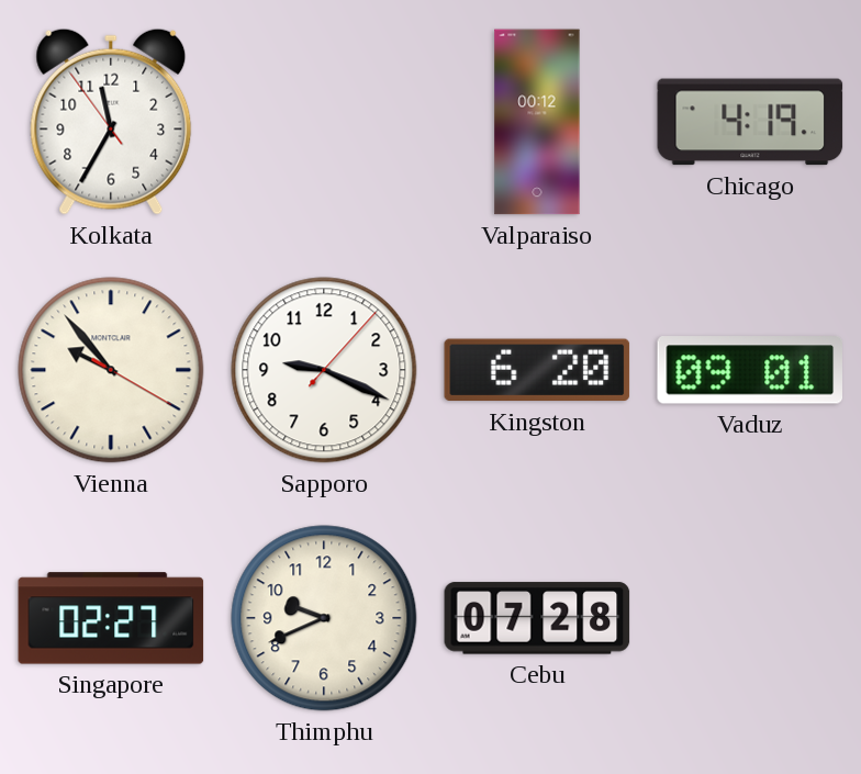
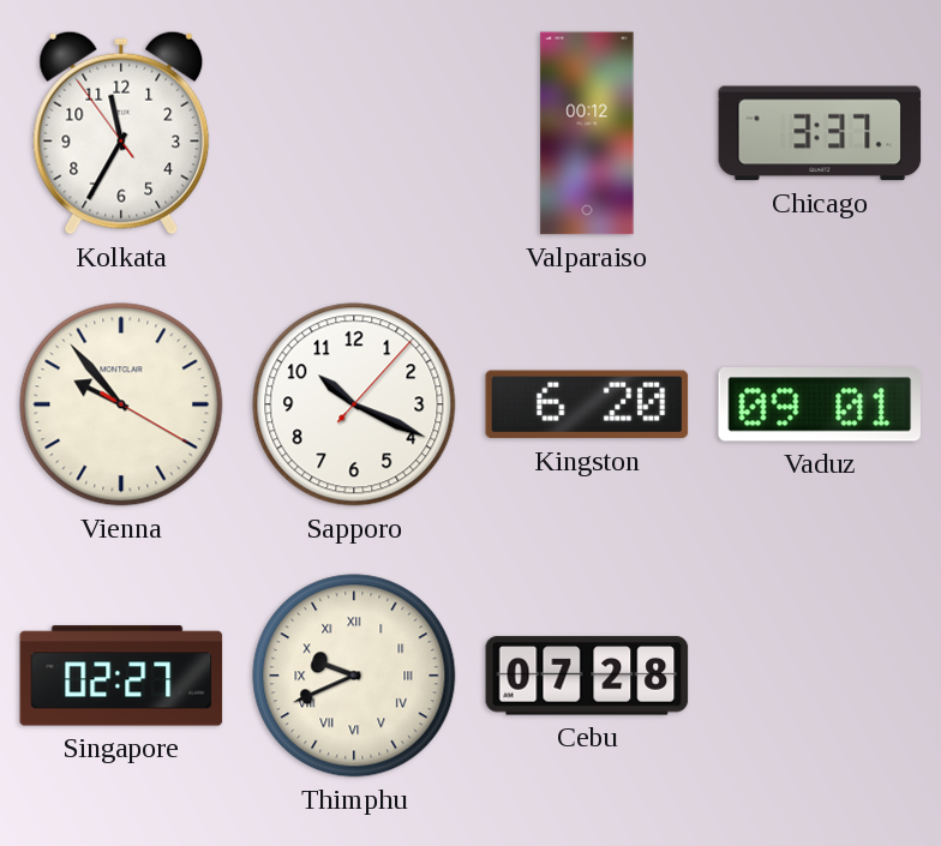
Chicago: 4:19 -> 3:37 (820, 133)
Sapporo: 9:19 -> 10:19 (354, 404)
Thimphu numerals: Arabic -> Roman (354, 676)
